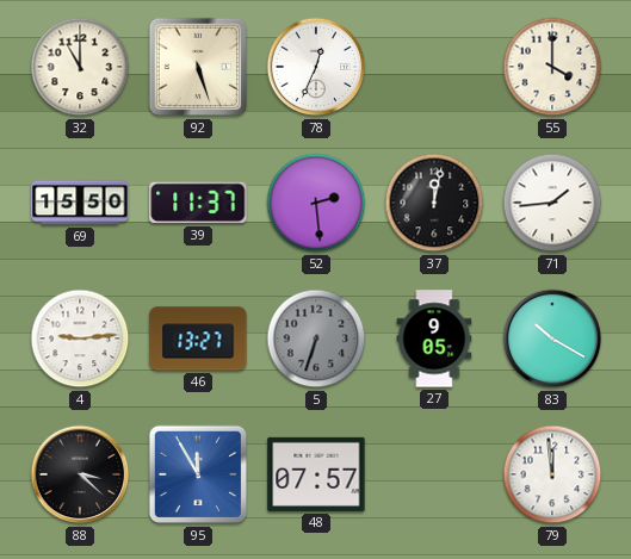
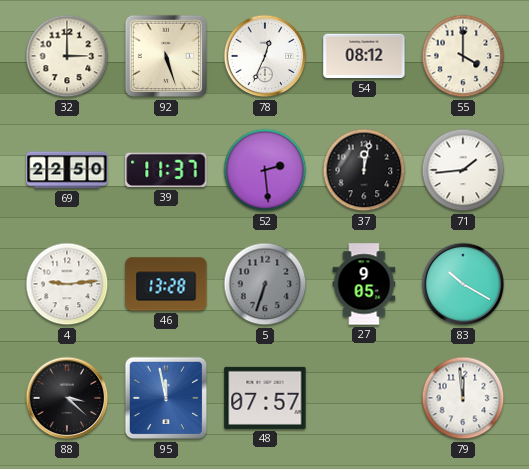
32: 11:00 -> 3:00 (67, 56)
54: none -> 08:12 (364, 56)
69: 15:50 -> 22:50 (67, 170)
46: 13:27 -> 13:28 (166, 284)
95: 11:55 -> 11:58 (166, 398)
